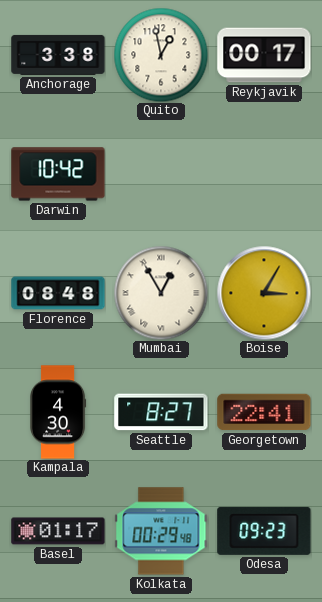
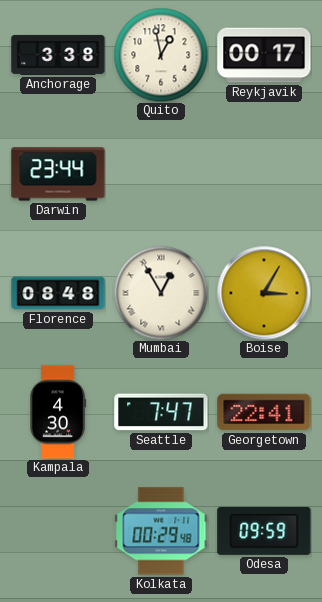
Darwin: 10:42 -> 23:44 (58, 174)
Seattle: 8:27 -> 7:47 (161, 412)
Basel: 01:17 -> none (58, 531)
Odesa: 09:23 -> 09:59 (264, 531)
